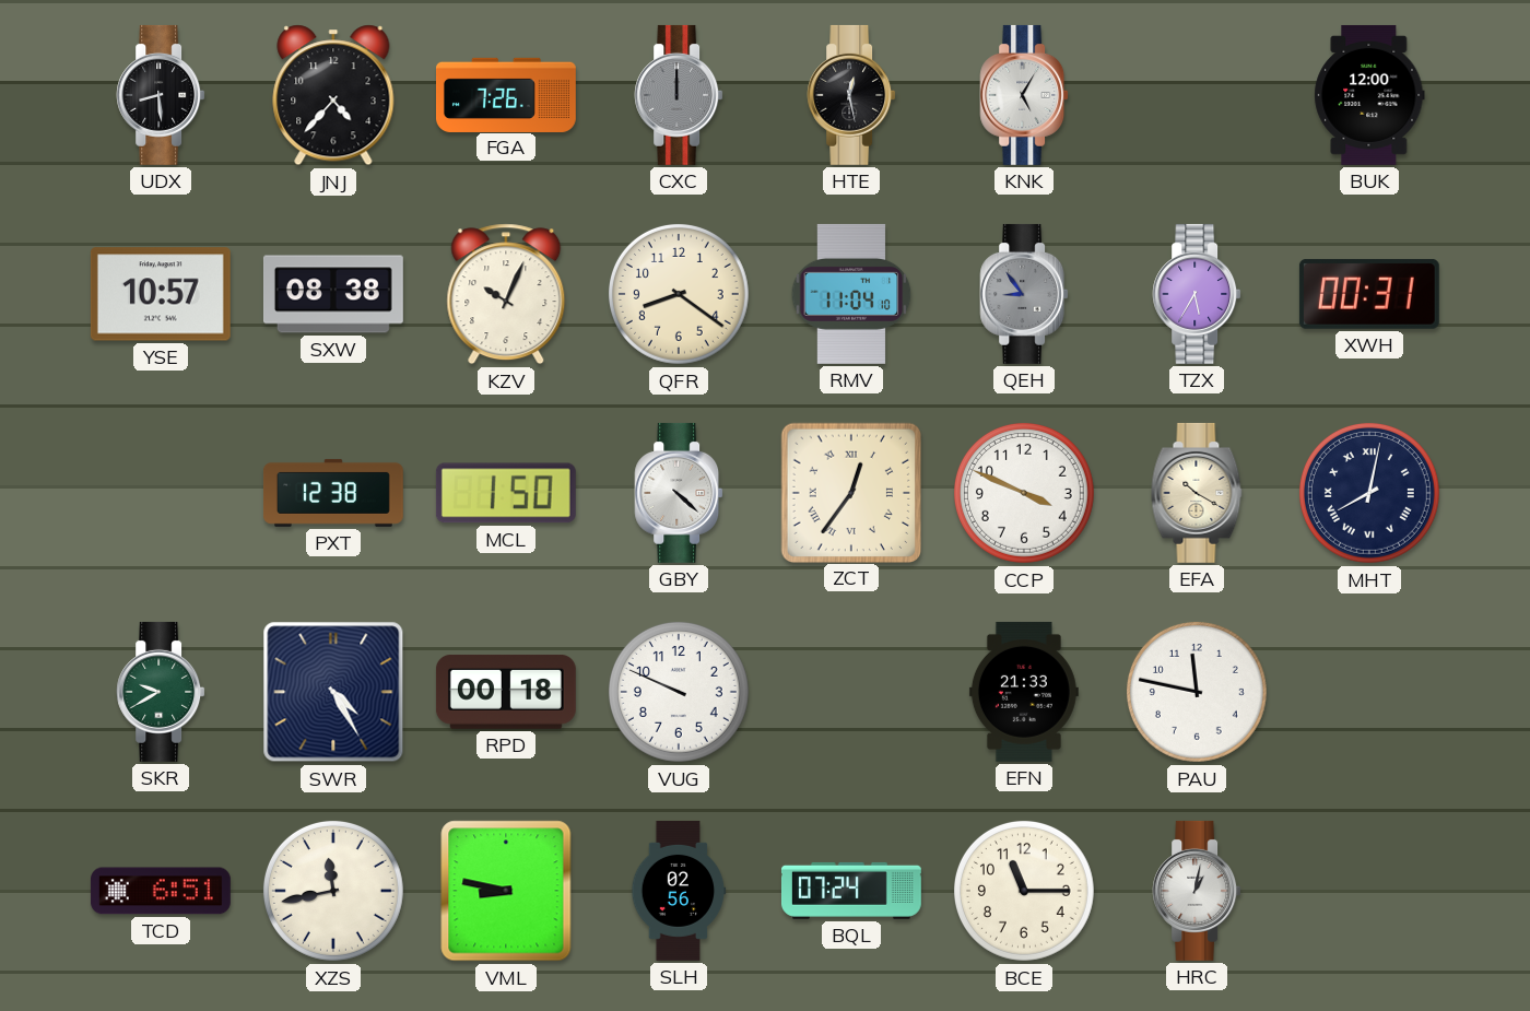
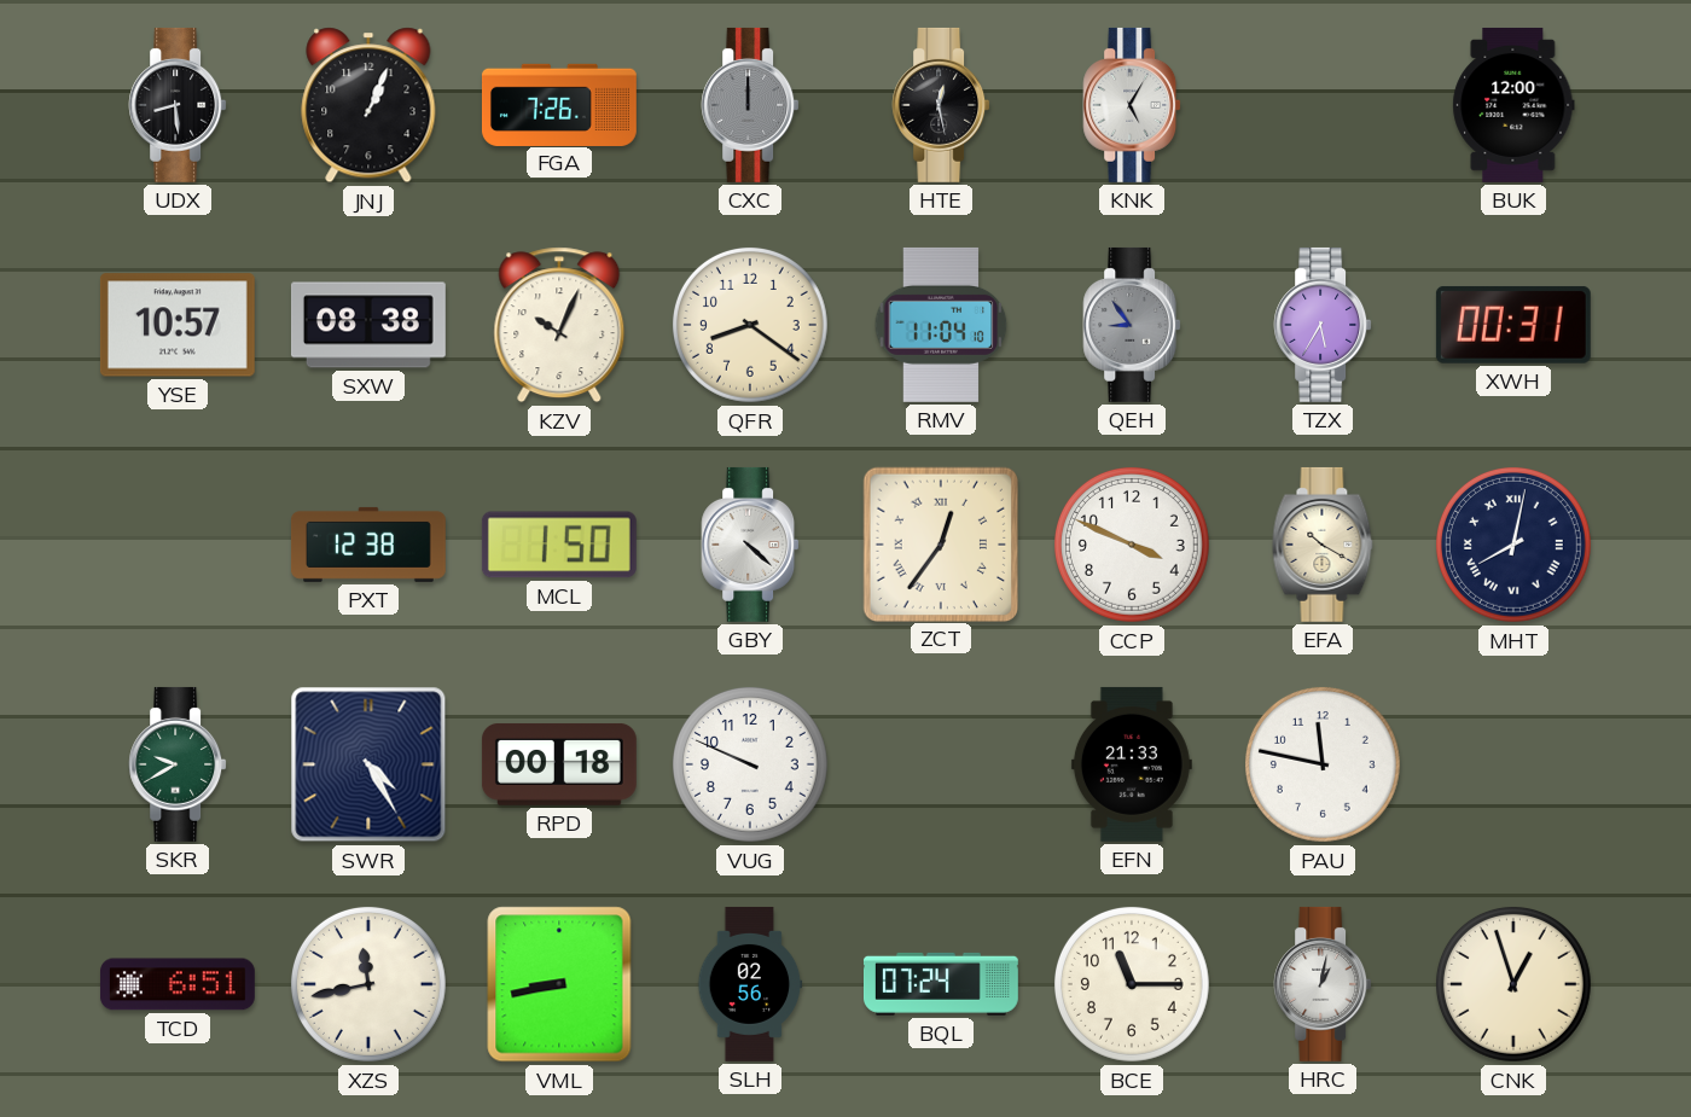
JNJ: 4:37 -> 1:04 (368, 105)
VML: 8:47 -> 8:43 (559, 984)
CNK: none -> 12:57 (1513, 984)
